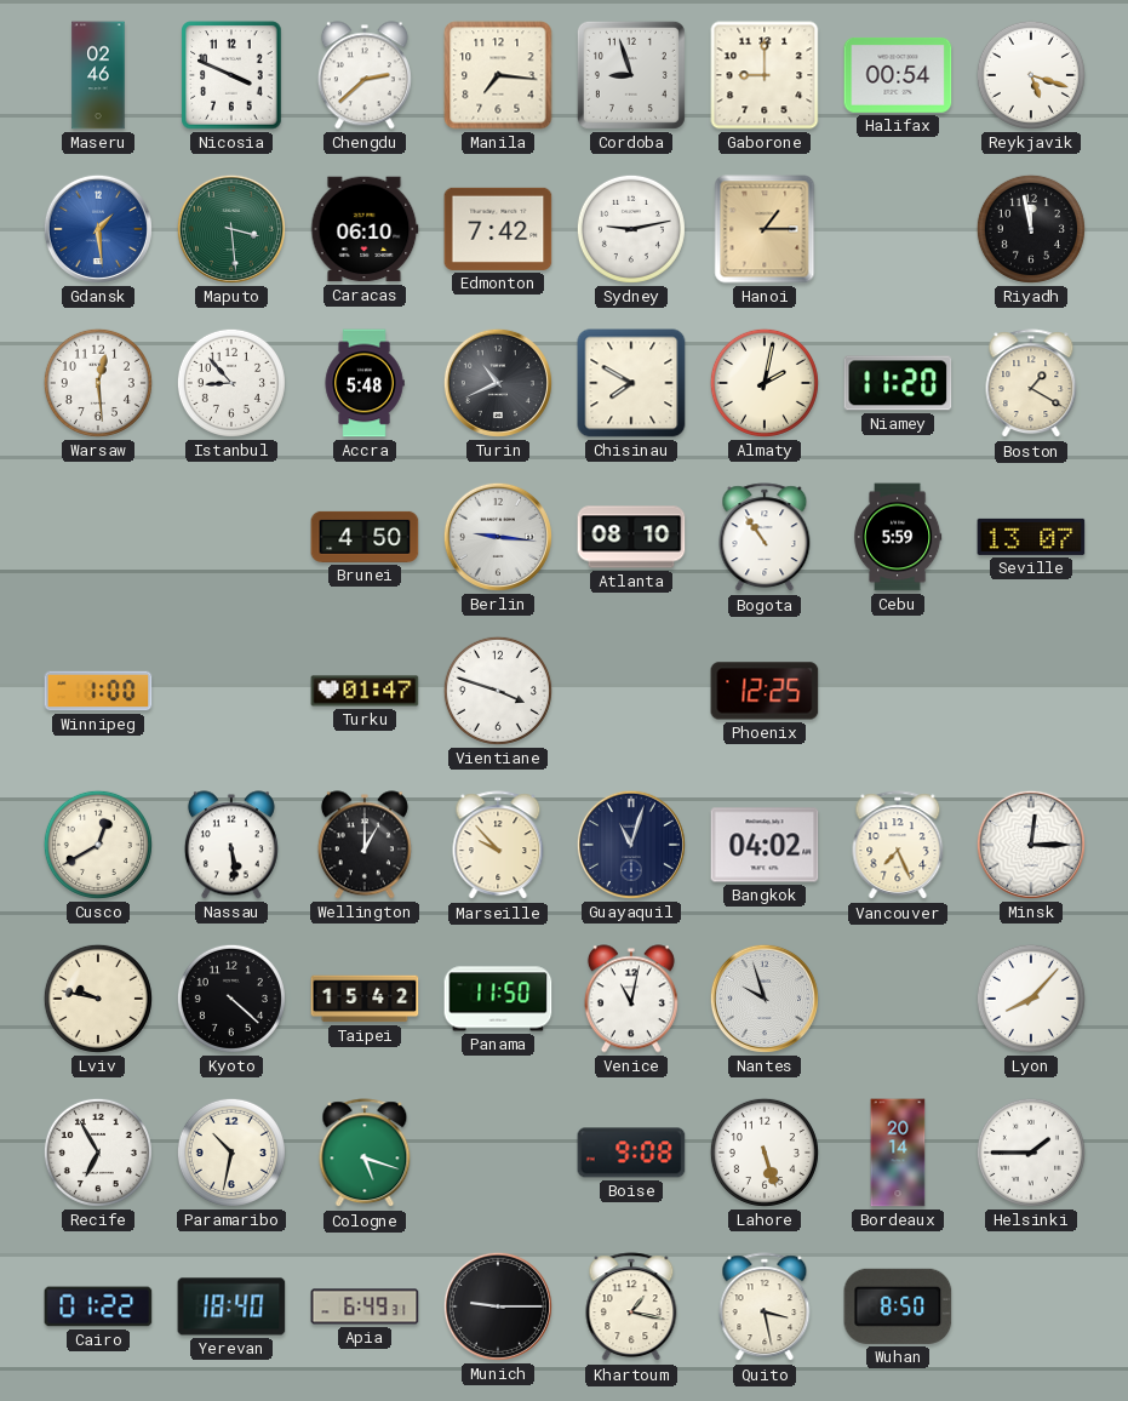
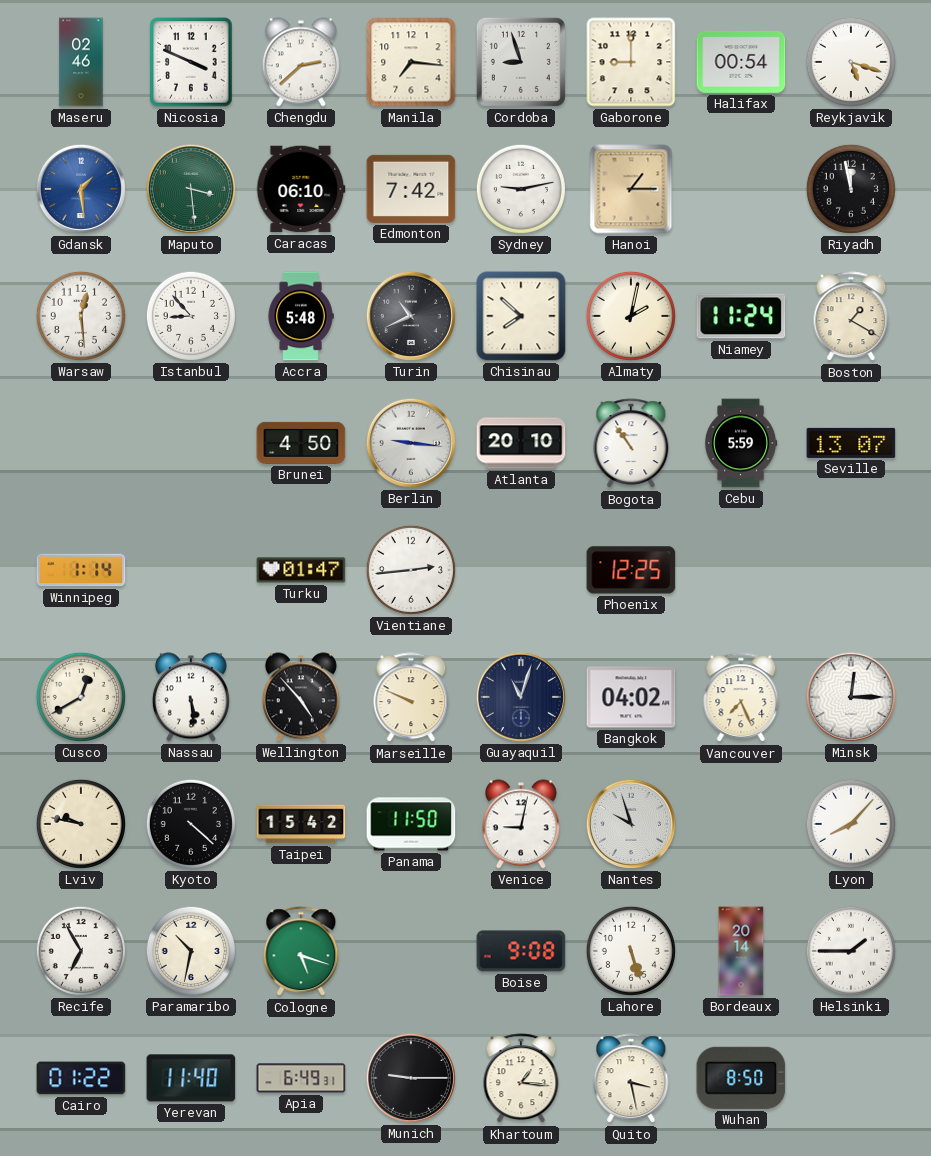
Chisinau: 7:50 -> 7:52 (521, 316)
Niamey: 11:20 -> 11:24 (741, 316)
Atlanta: 08:10 -> 20:10 (521, 443)
Winnipeg: 1:00 -> 1:14 (81, 570)
Vientiane: 3:48 -> 2:44 (411, 570)
Wellington: 1:00 -> 4:53 (301, 697)
Marseille: 9:53 -> 9:49 (411, 698)
Venice: 11:02 -> 9:02 (521, 824)
Yerevan: 18:40 -> 11:40 (191, 1078)
Khartoum: 1:17 -> 1:16 (521, 1079)
